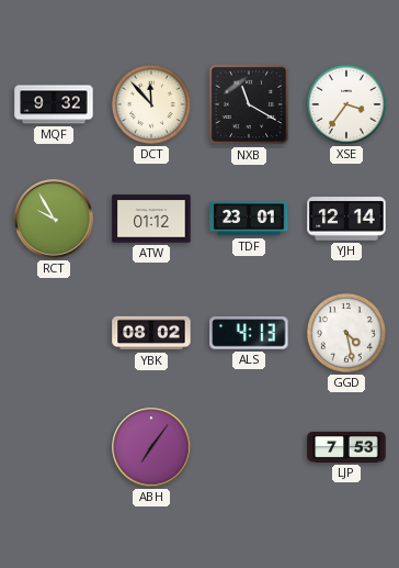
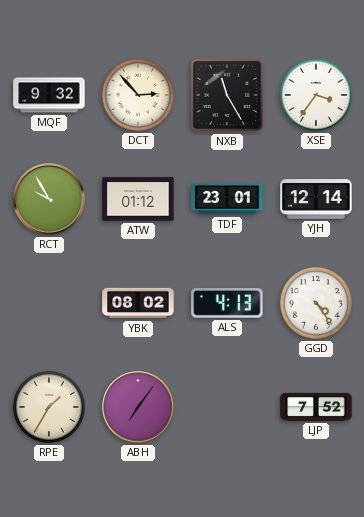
DCT: 11:53 -> 2:53 (138, 95)
NXB: 11:20 -> 11:25 (227, 95)
GGD: 4:28 -> 4:24 (316, 303)
RPE: none -> 1:35 (49, 407)
LJP: 7:53 -> 7:52 (316, 407)
